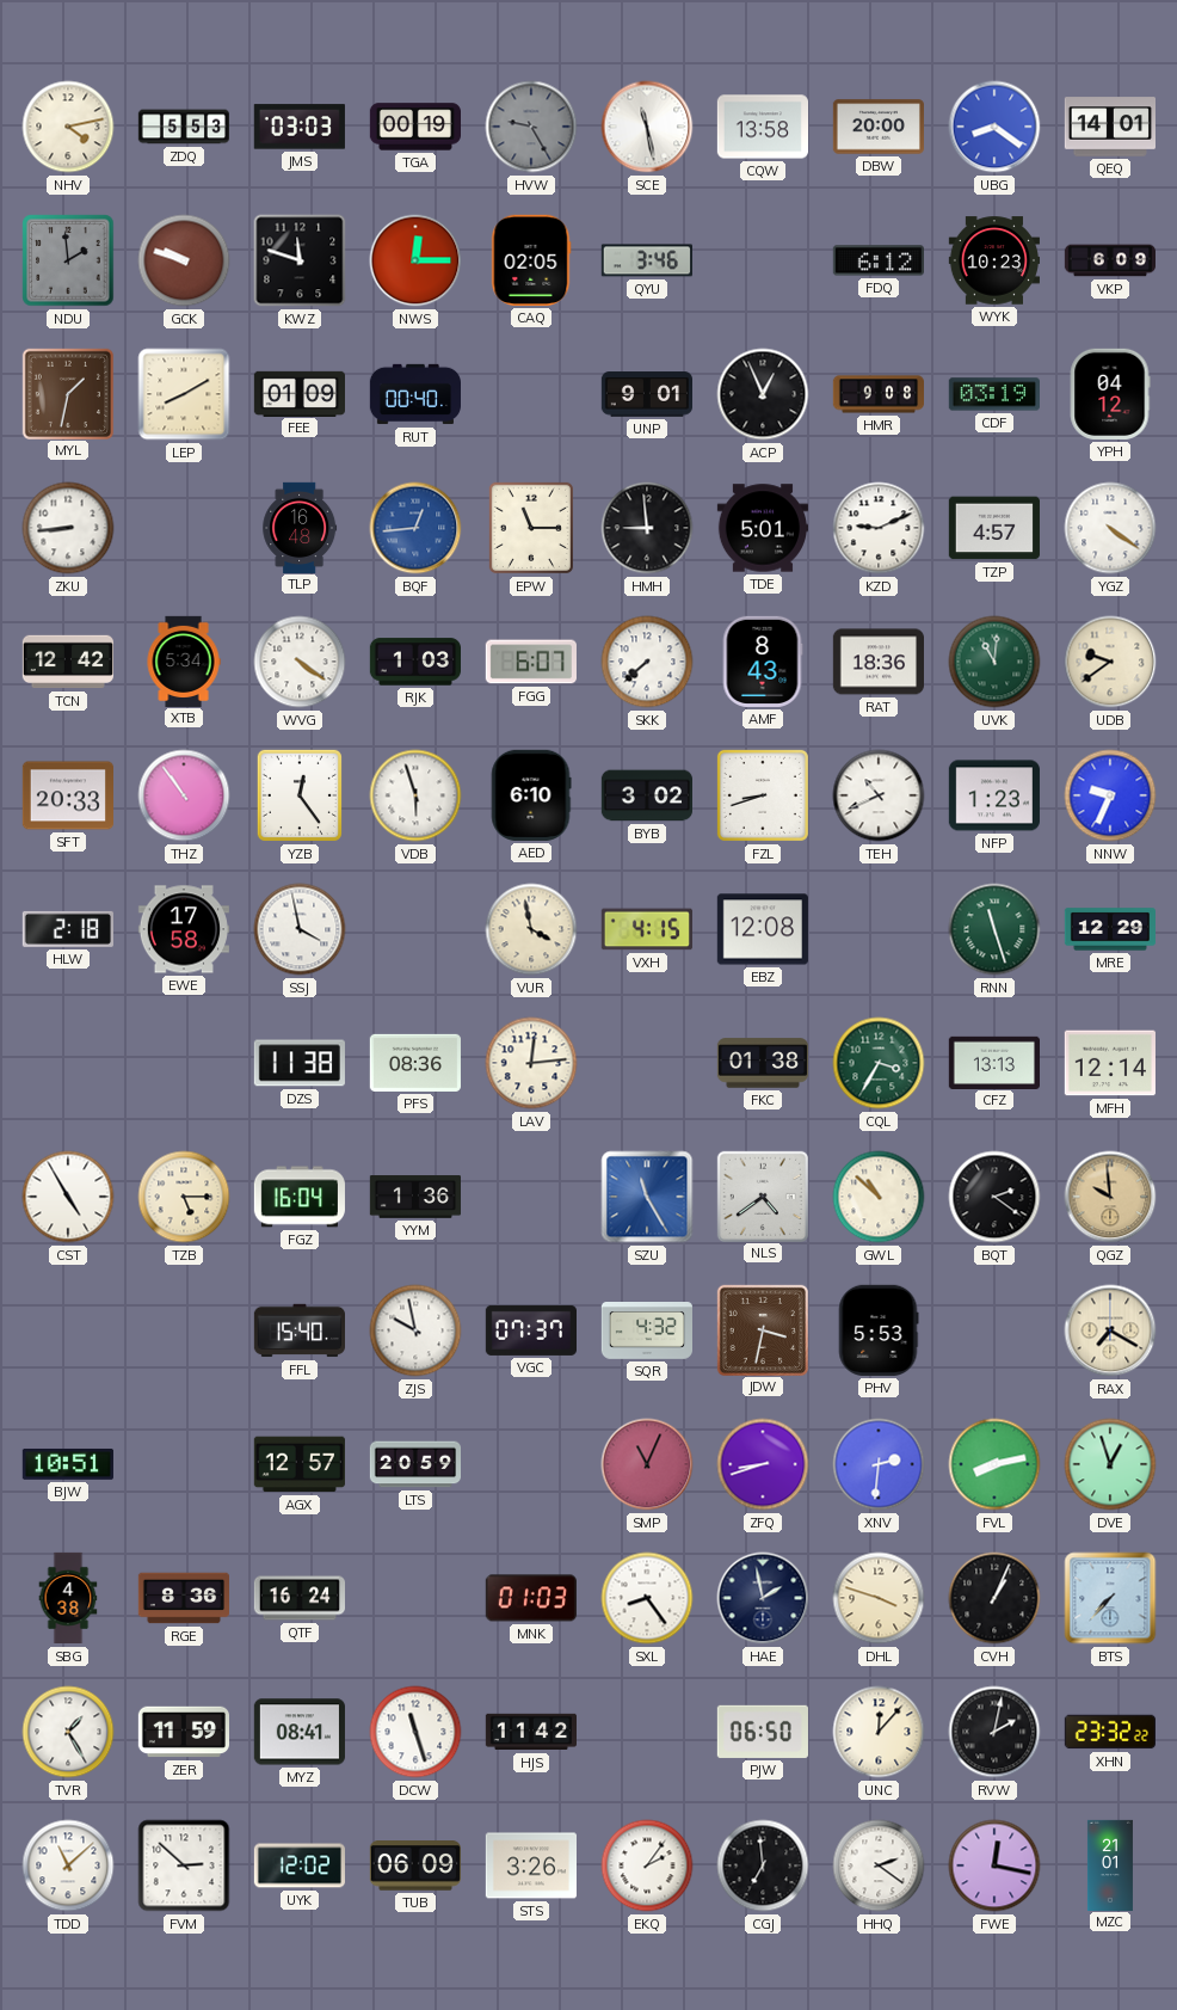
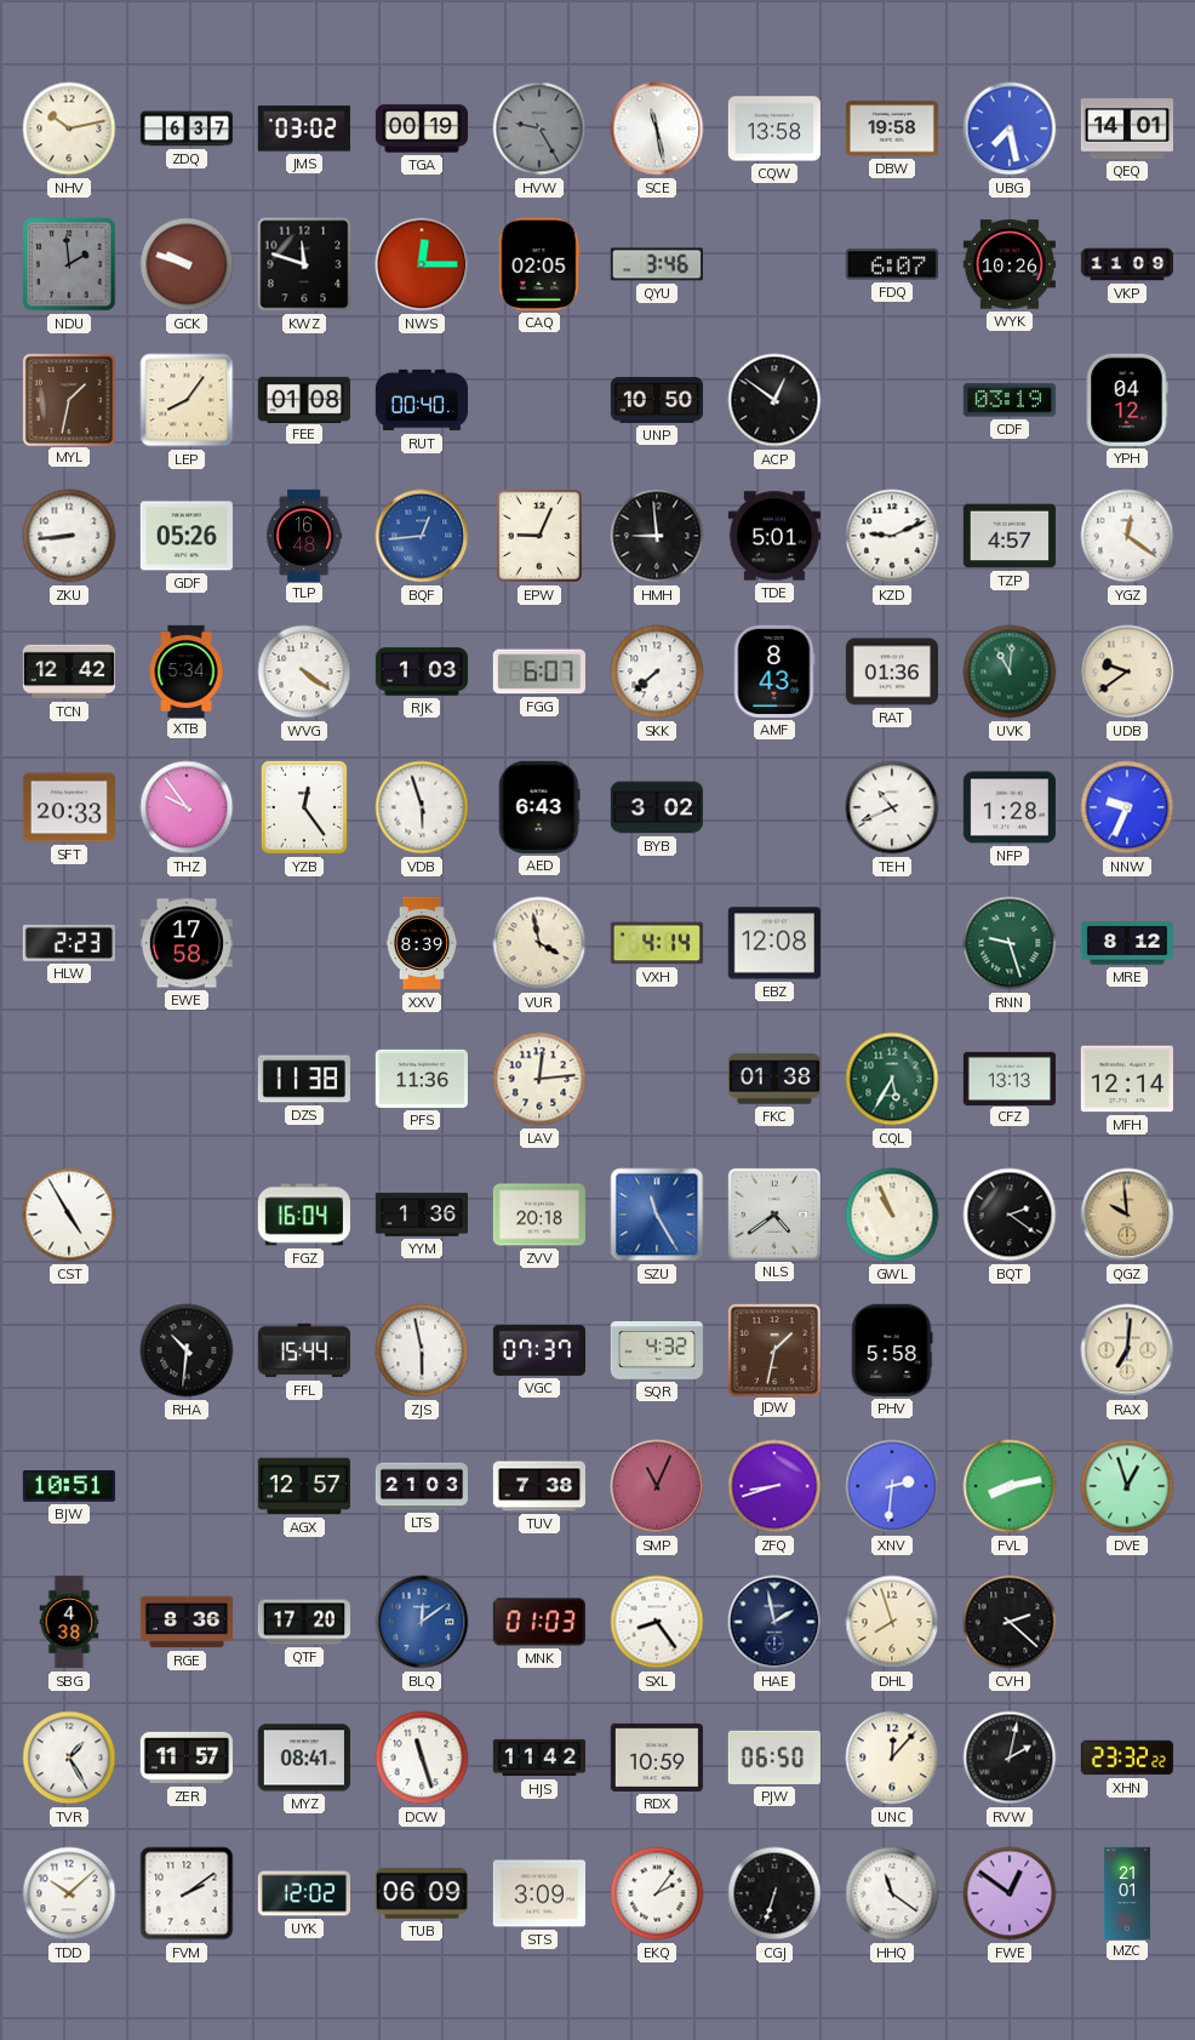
NHV: 4:13 -> 10:13 (69, 128)
ZDQ: 5:53 -> 6:37 (185, 128)
JMS: 03:03 -> 03:02 (304, 128)
DBW: 20:00 -> 19:58 (891, 128)
UBG: 8:21 -> 7:28 (1010, 128)
FDQ: 6:12 -> 6:07 (892, 264)
WYK: 10:23 -> 10:26 (1008, 264)
VKP: 6:09 -> 11:09 (1126, 264)
LEP: 8:10 -> 8:06 (187, 400)
FEE: 01:09 -> 01:08 (303, 399)
UNP: 9:01 -> 10:50 (656, 400)
ACP: 12:56 -> 12:51 (774, 400)
HMR: 9:08 -> none (877, 394)
GDF: none -> 05:26 (187, 536)
EPW: 11:15 -> 9:04 (539, 536)
YGZ: 4:21 -> 12:21 (1127, 536)
RAT: 18:36 -> 01:36 (891, 672)
THZ: 10:54 -> 9:54 (187, 807)
AED: 6:10 -> 6:43 (539, 807)
FZL: 8:42 -> none (763, 795)
NFP: 1:23 -> 1:28 (1010, 807)
HLW: 2:18 -> 2:23 (69, 943)
SSJ: 3:58 -> none (300, 929)
XXV: none -> 8:39 (422, 943)
VXH: 4:15 -> 4:14 (657, 943)
RNN: 11:27 -> 9:27 (1010, 943)
MRE: 12:29 -> 8:12 (1126, 943)
PFS: 08:36 -> 11:36 (422, 1079)
CQL: 3:35 -> 5:35 (892, 1079)
TZB: 5:15 -> none (184, 1197)
ZVV: none -> 20:18 (539, 1215)
GWL: 10:52 -> 10:56 (892, 1215)
RHA: none -> 10:31 (187, 1350)
FFL: 15:40 -> 15:44 (303, 1350)
ZJS: 9:58 -> 5:58 (422, 1350)
JDW: 3:32 -> 1:32 (773, 1349)
PHV: 5:53 -> 5:58 (892, 1350)
RAX: 7:20 -> 7:01 (1127, 1350)
LTS: 20:59 -> 21:03 (421, 1486)
TUV: none -> 7:38 (538, 1486)
QTF: 16:24 -> 17:20 (303, 1622)
BLQ: none -> 12:09 (422, 1622)
DHL: 3:48 -> 7:57 (892, 1622)
CVH: 1:04 -> 2:22 (1010, 1622)
BTS: 7:37 -> none (1110, 1598)
ZER: 11:59 -> 11:57 (185, 1758)
RDX: none -> 10:59 (657, 1758)
TDD: 11:08 -> 10:08 (69, 1893)
FVM: 2:52 -> 2:09 (187, 1893)
STS: 3:26 -> 3:09 (538, 1893)
CGJ: 6:59 -> 6:33 (774, 1893)
HHQ: 2:21 -> 11:21 (892, 1893)
FWE: 12:17 -> 12:51 (1010, 1893)
